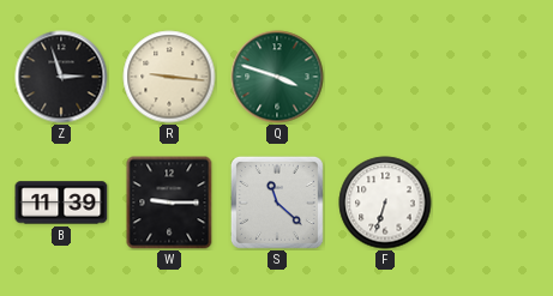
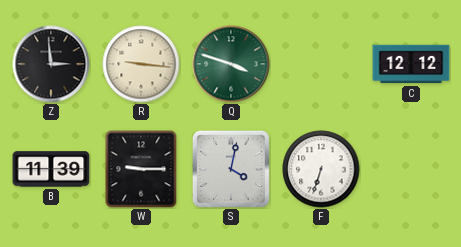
Z: 2:57 -> 2:59 (51, 64)
C: none -> 12:12 (411, 64)
S: 11:22 -> 4:02 (231, 169)
